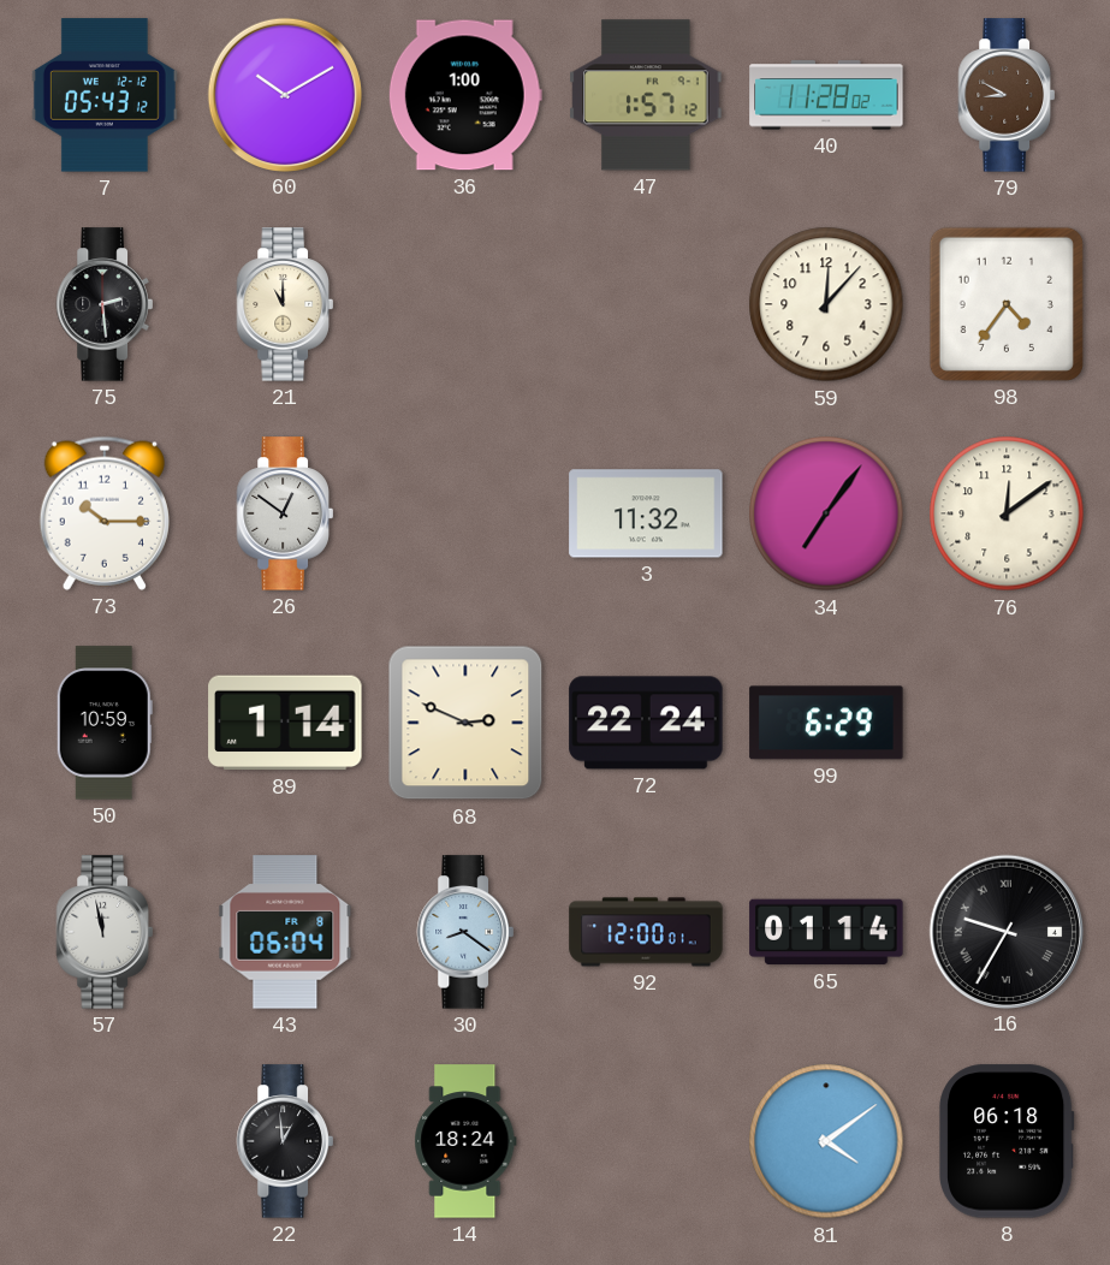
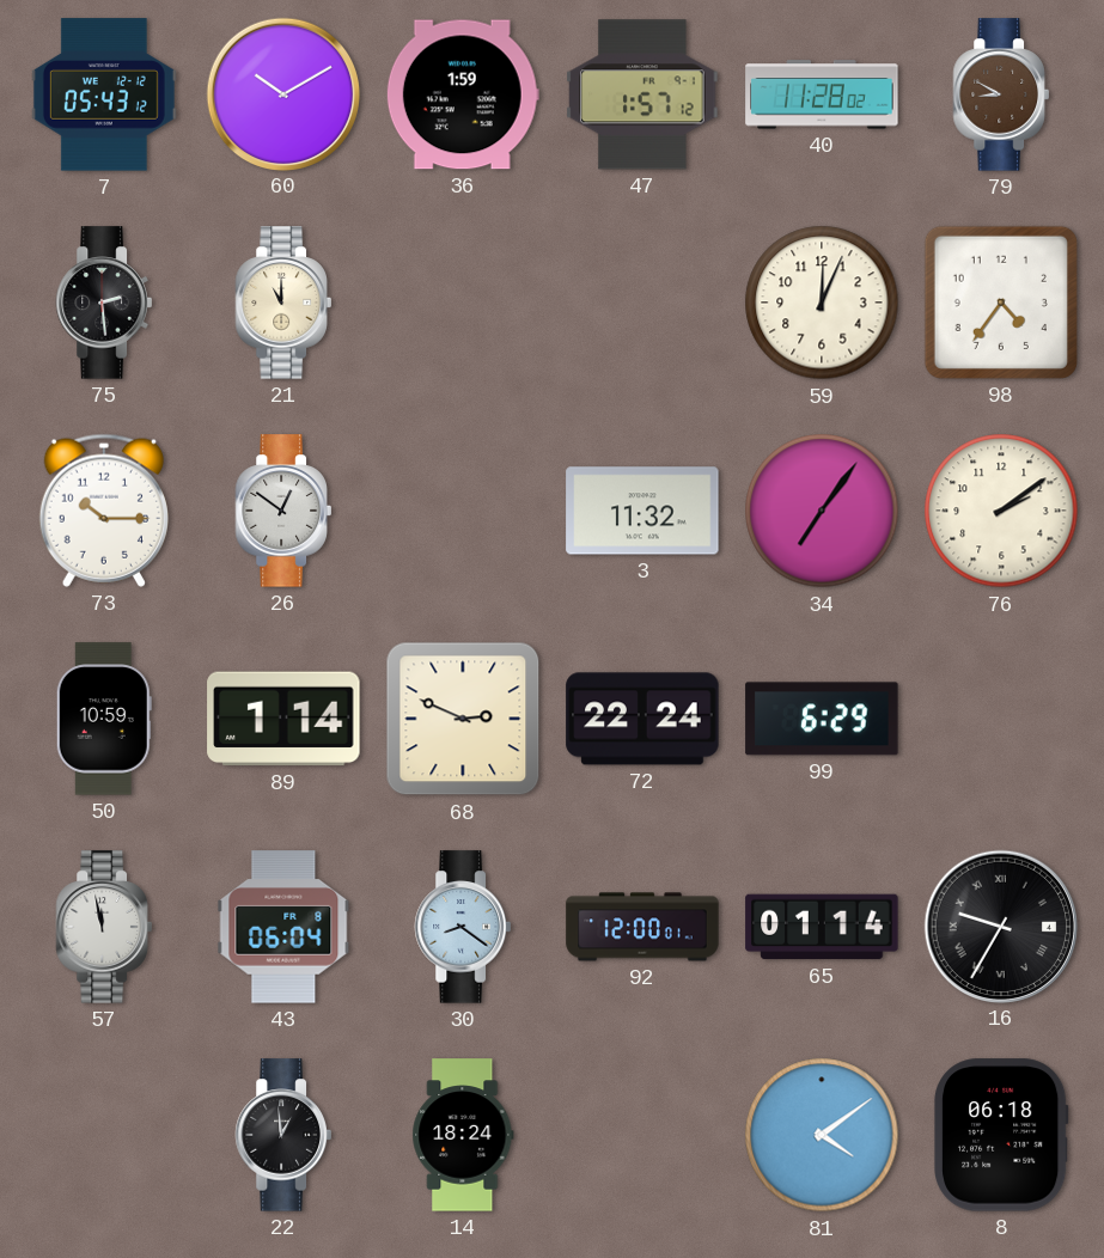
36: 1:00 -> 1:59 (463, 94)
59: 12:07 -> 12:04 (822, 303)
76: 12:09 -> 2:09 (1001, 511)
